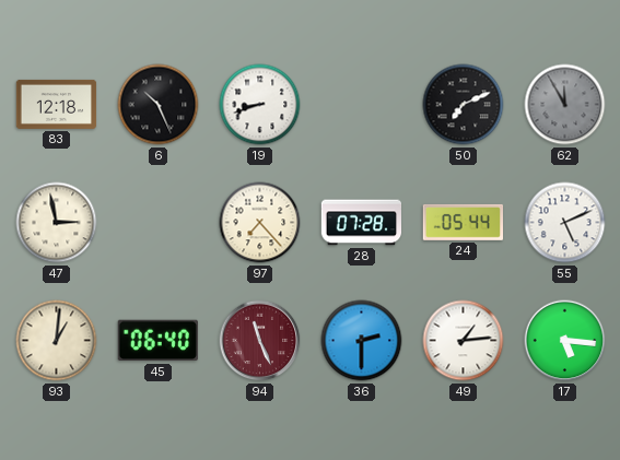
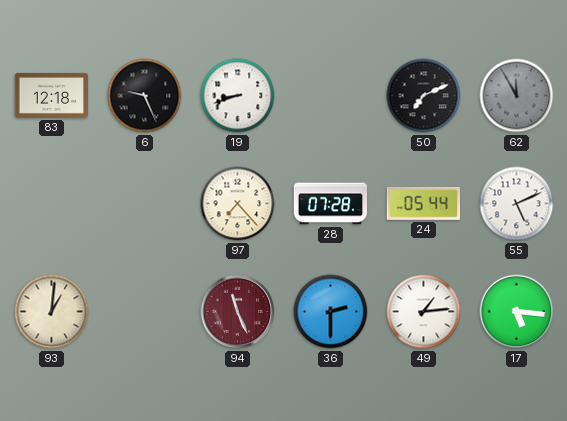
6: 10:26 -> 9:26 (145, 96)
47: 2:58 -> none (57, 223)
45: 06:40 -> none (157, 341)
